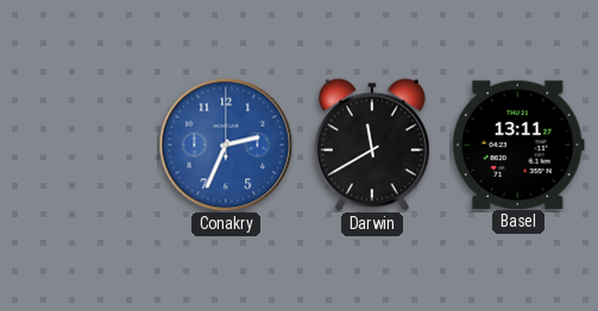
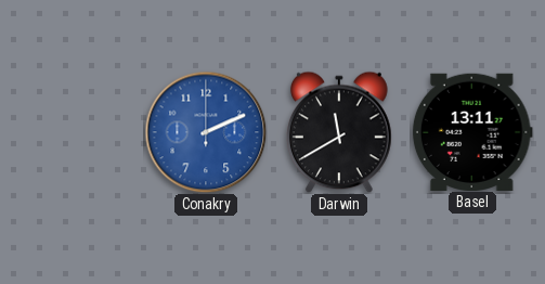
Conakry: 2:34 -> 2:11 (206, 132)
